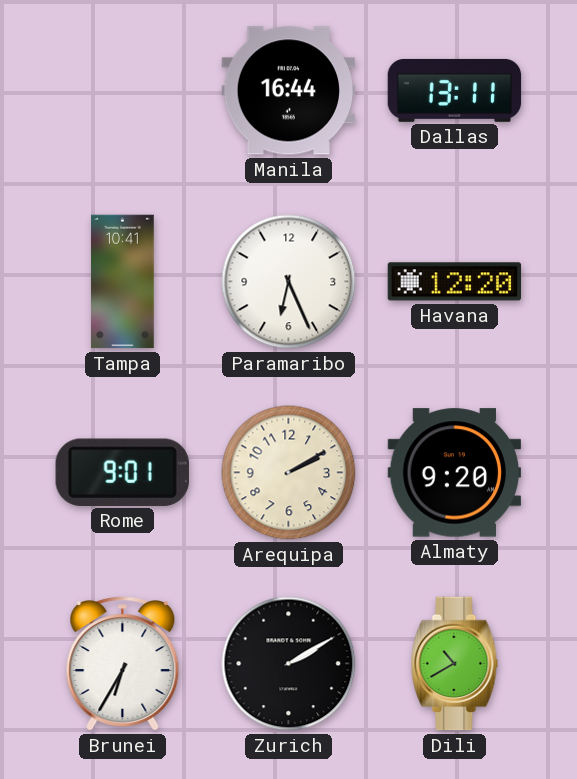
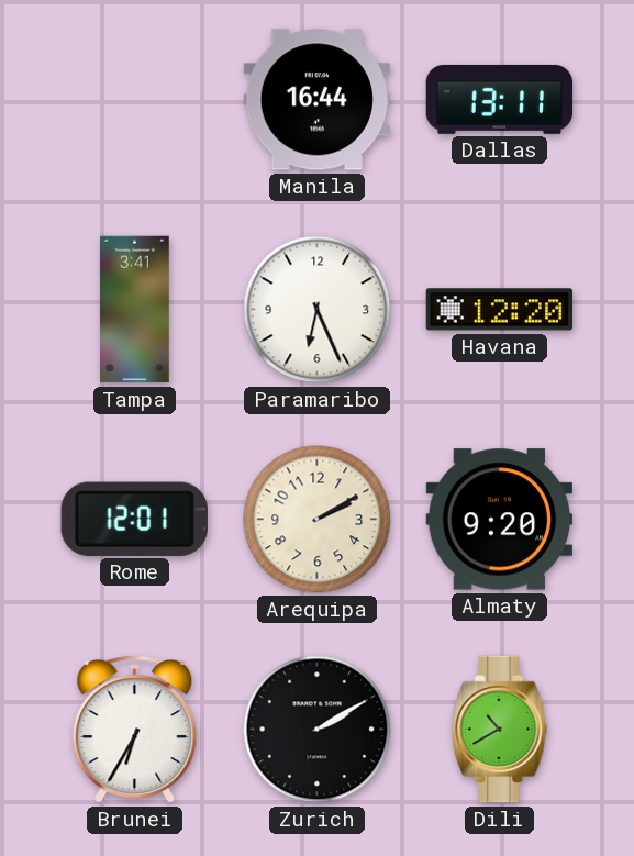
Tampa: 10:41 -> 3:41 (135, 310)
Rome: 9:01 -> 12:01 (134, 519)
